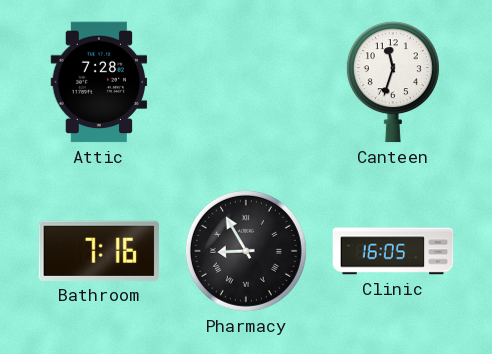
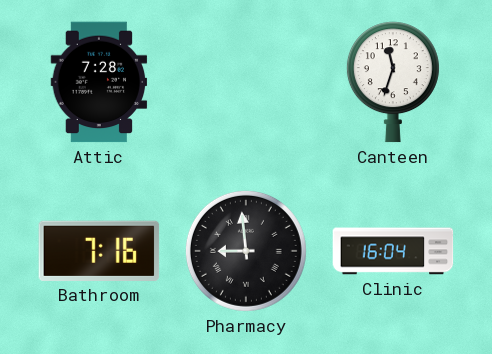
Pharmacy: 8:55 -> 8:59 (246, 251)
Clinic: 16:05 -> 16:04 (393, 251)
